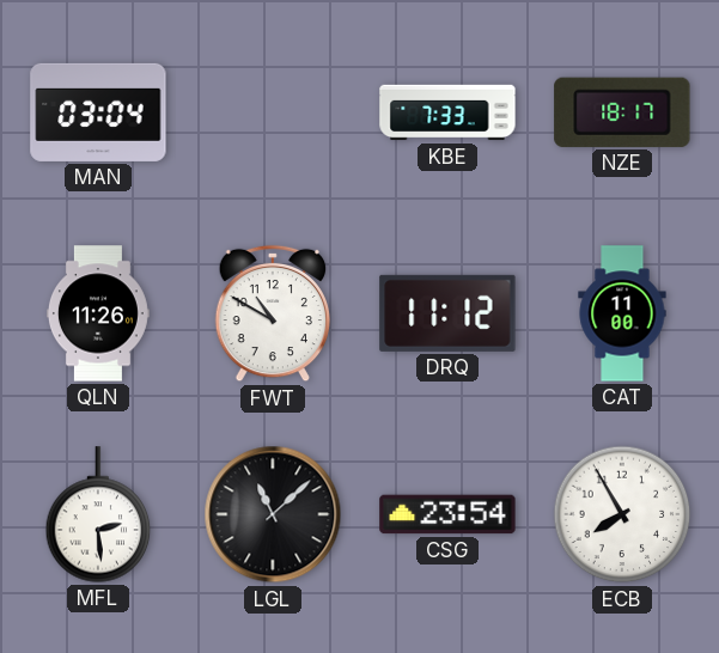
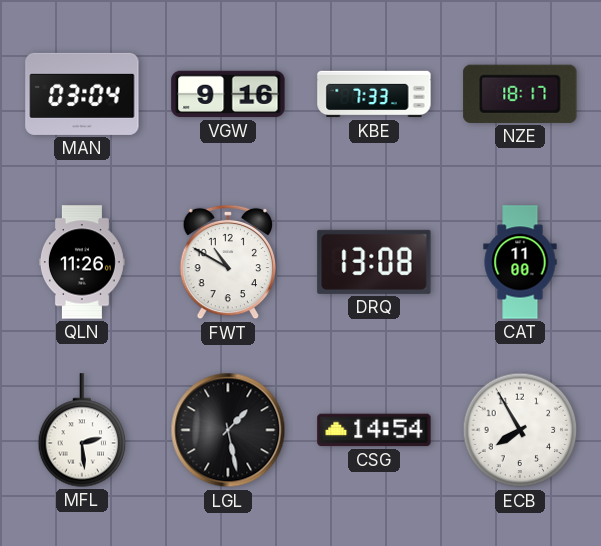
VGW: none -> 9:16 (228, 94)
DRQ: 11:12 -> 13:08 (374, 262)
LGL: 11:08 -> 1:28 (228, 430)
CSG: 23:54 -> 14:54 (374, 430)
